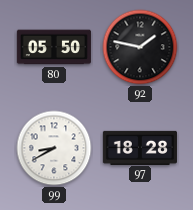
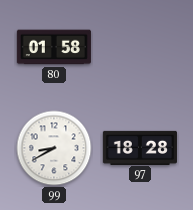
80: 05:50 -> 01:58 (54, 47)
92: 1:47 -> none (140, 47)
